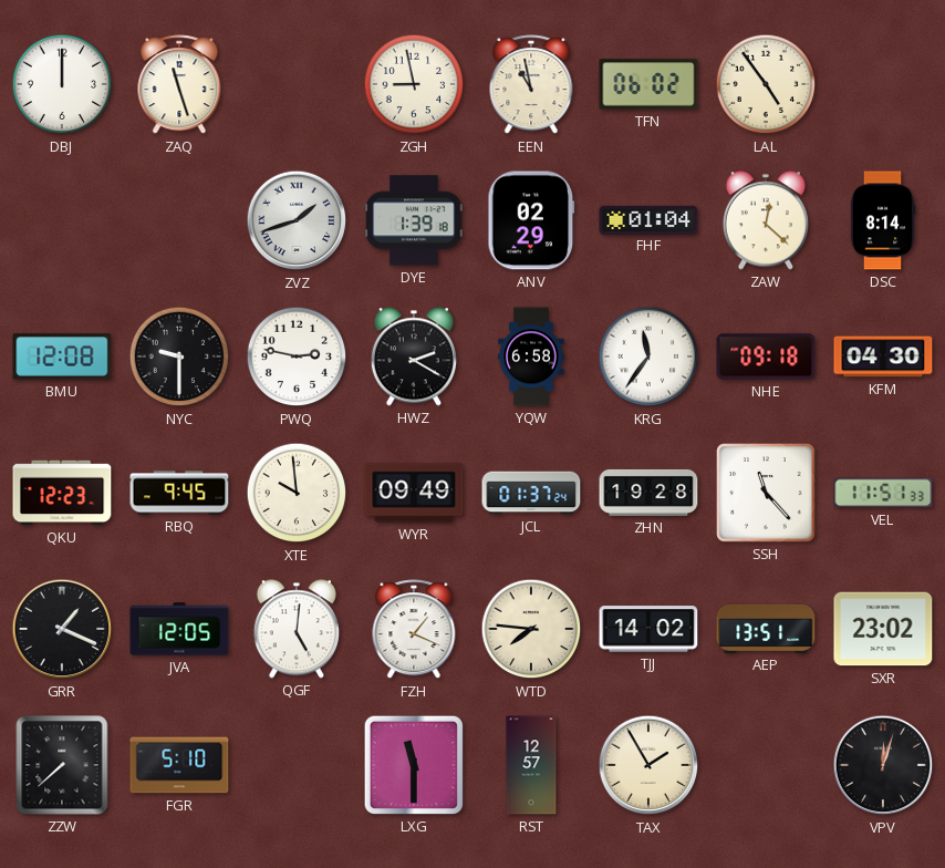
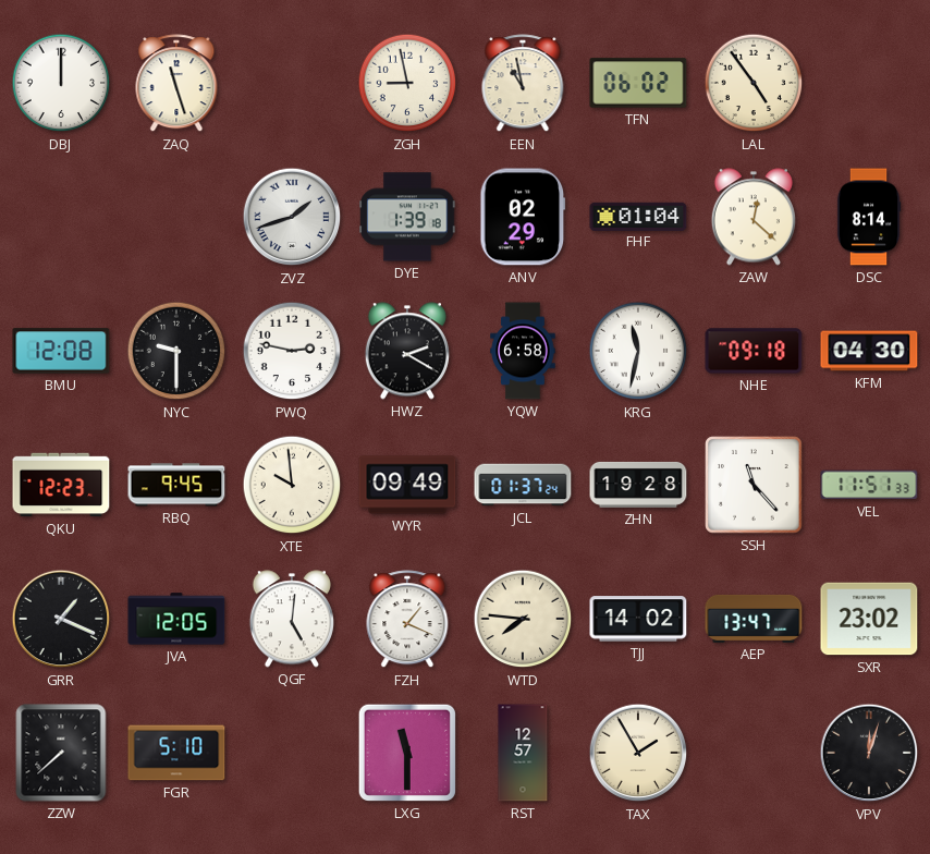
KRG: 11:36 -> 11:32 (638, 351)
AEP: 13:51 -> 13:47 (754, 619)
